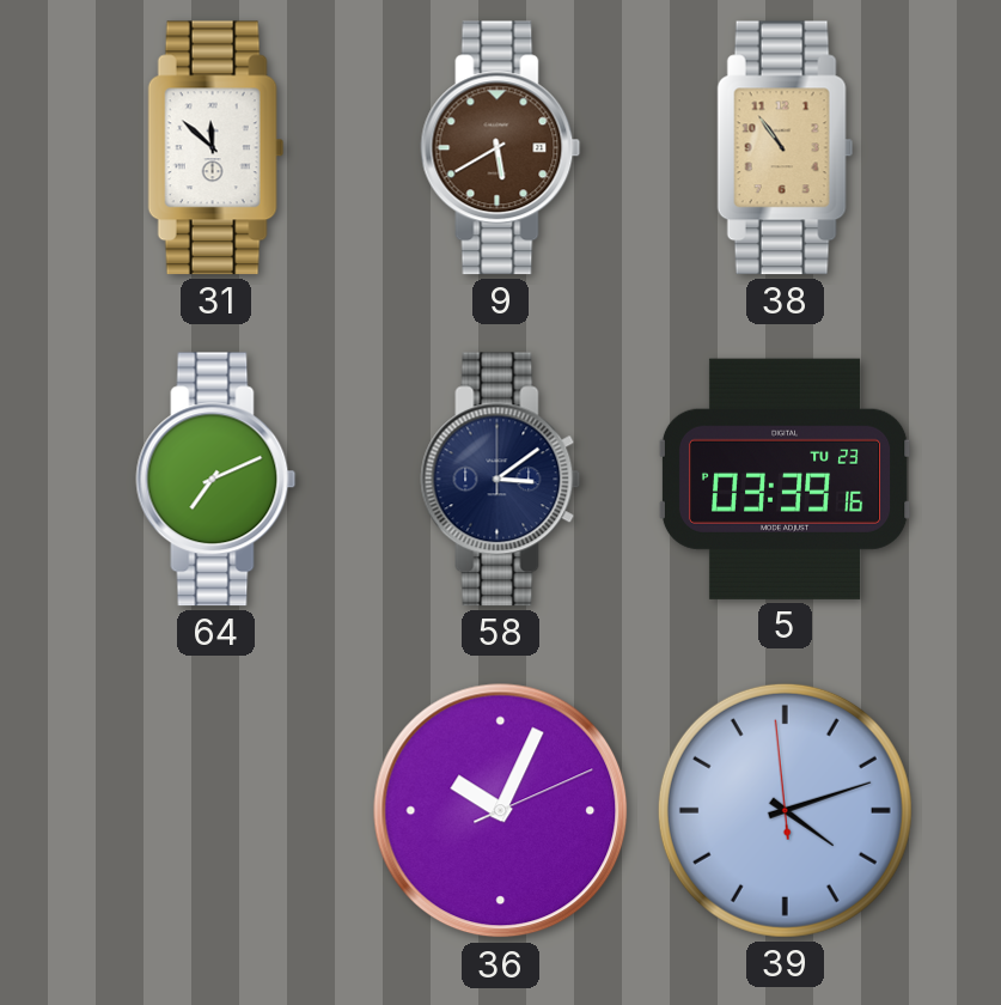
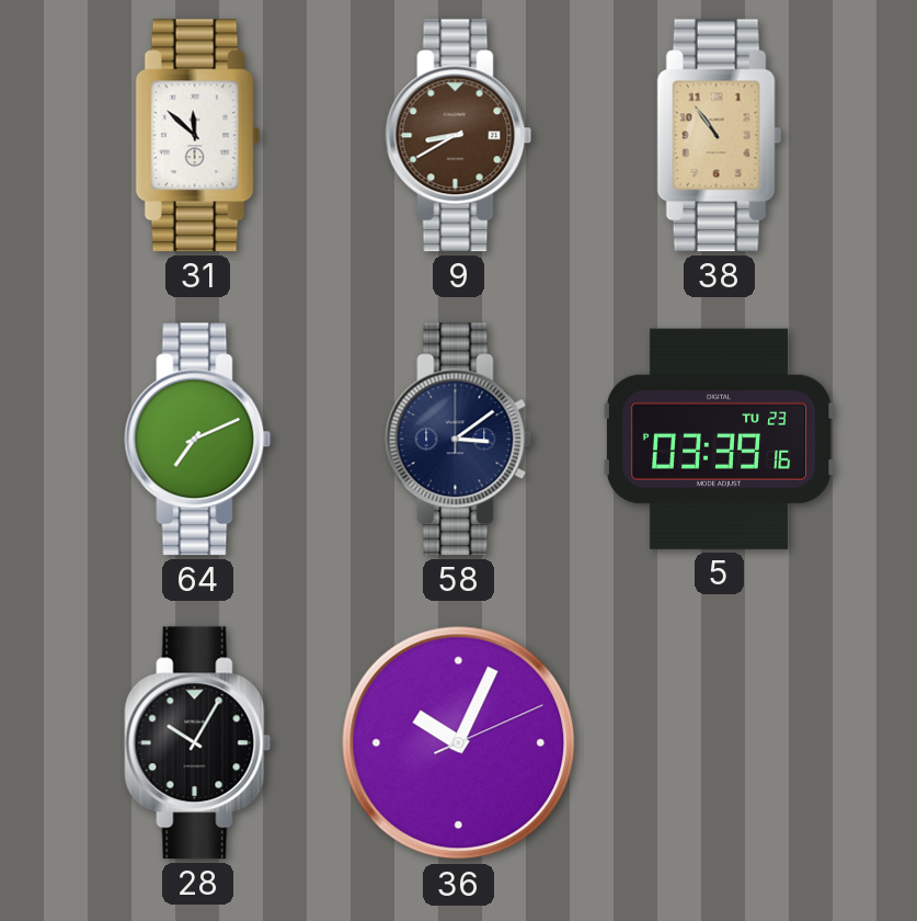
9: 5:40 -> 8:40 (459, 136)
28: none -> 10:05 (198, 743)
39: 4:11 -> none (785, 810)
